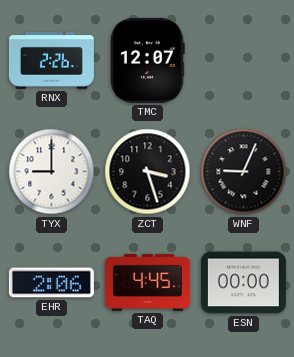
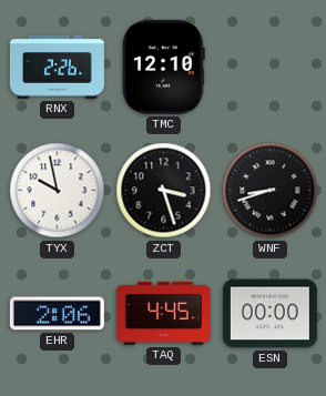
TMC: 12:07 -> 12:10 (164, 67)
TYX: 9:00 -> 9:58 (58, 191)
WNF: 9:04 -> 8:42 (271, 191)
